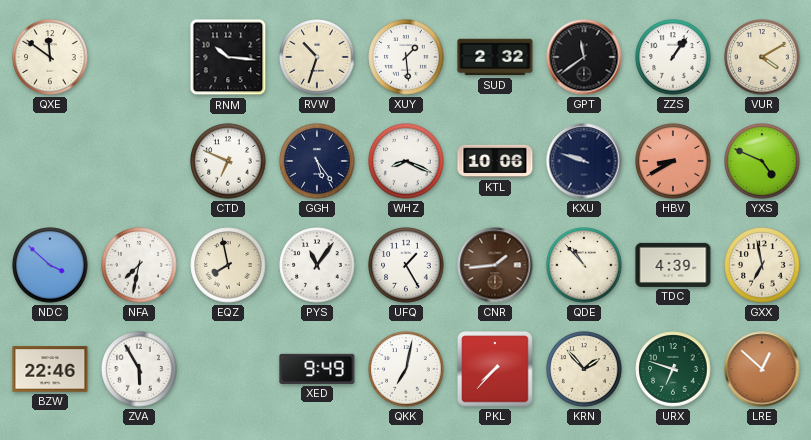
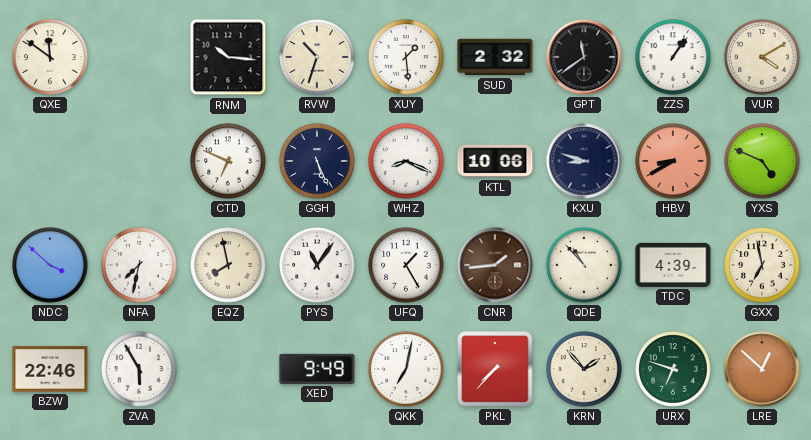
GGH: 5:24 -> 5:26 (317, 161)
KXU: 9:48 -> 8:48 (584, 161)
